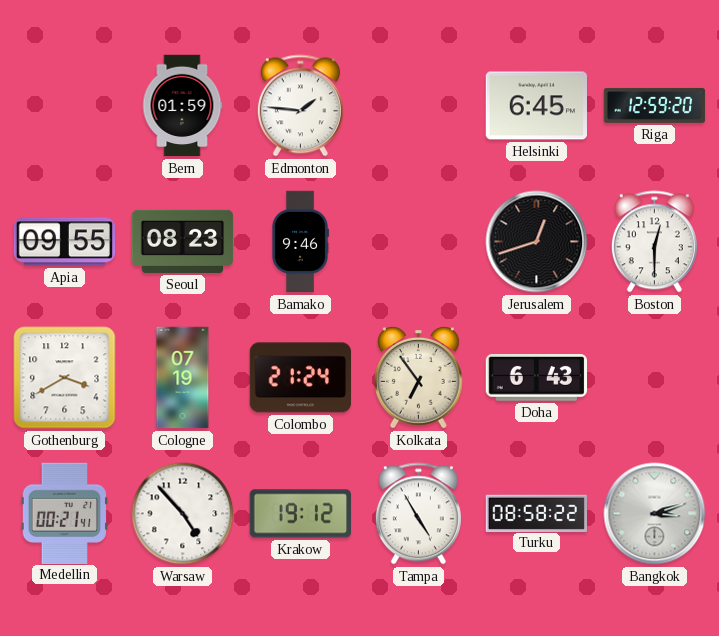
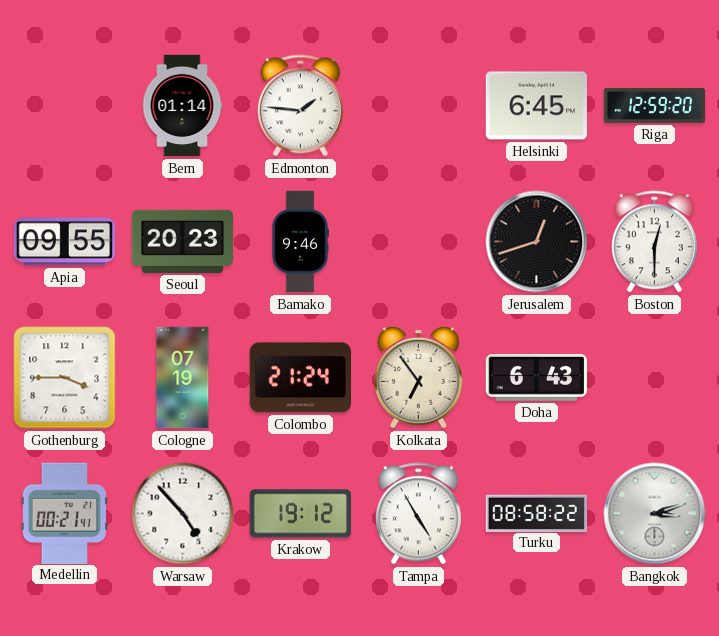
Bern: 01:59 -> 01:14 (182, 106)
Seoul: 08:23 -> 20:23 (183, 241)
Gothenburg: 3:40 -> 3:45 (65, 378)
